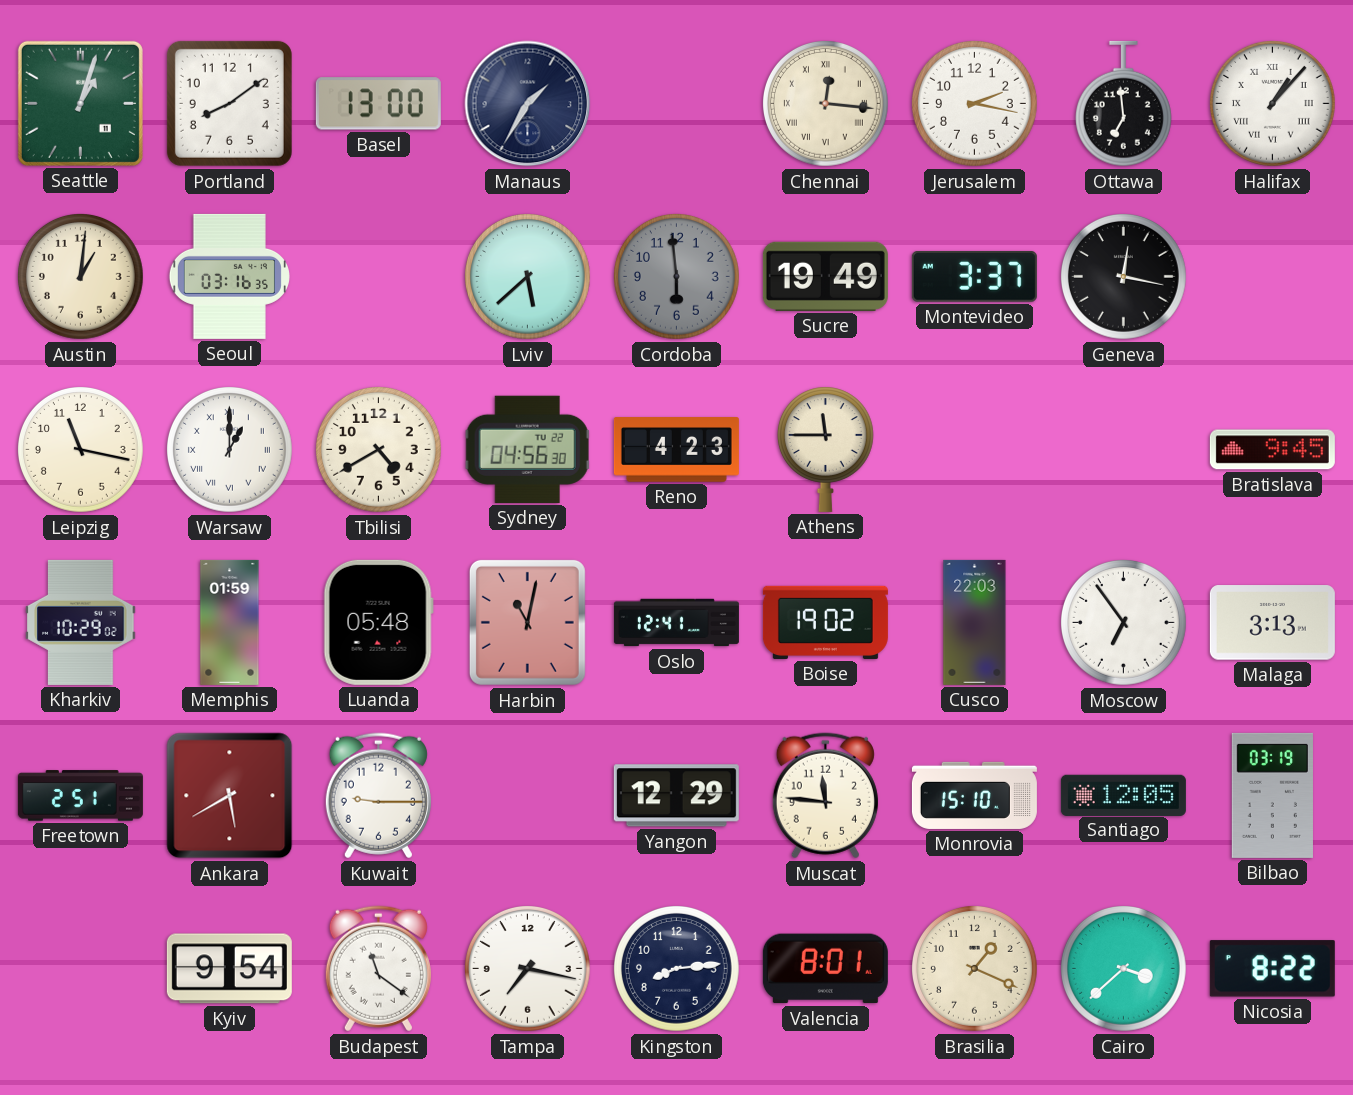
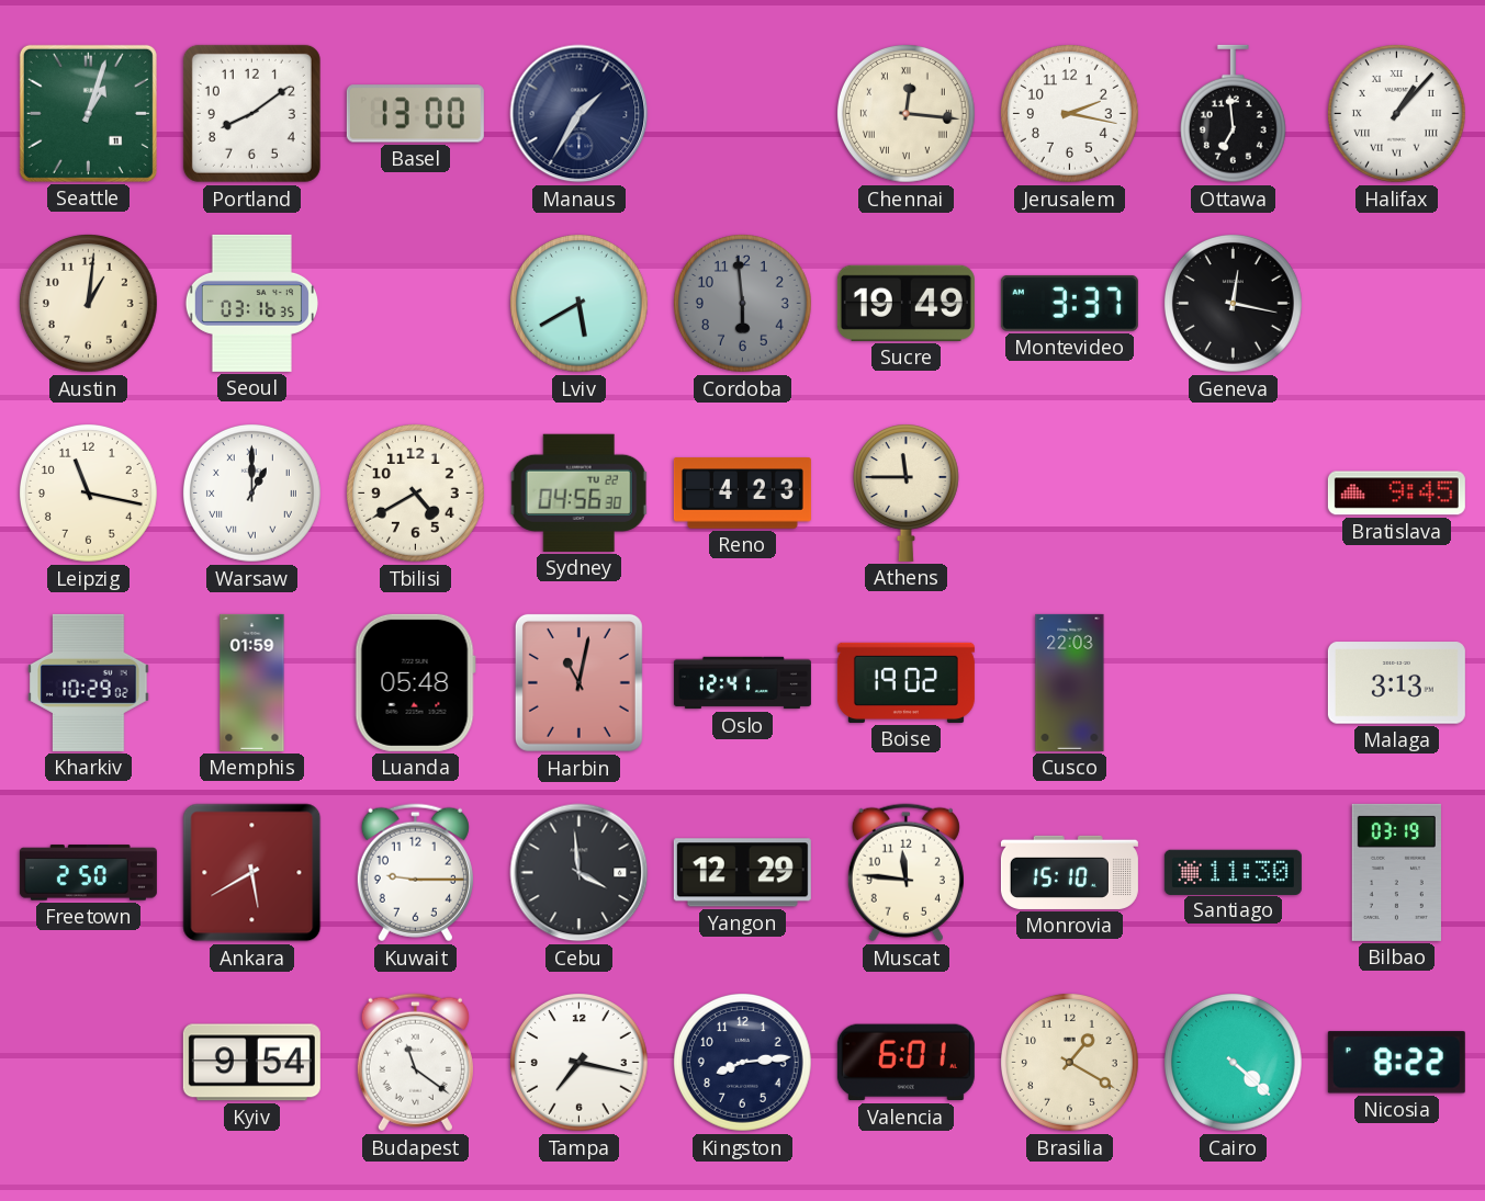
Lviv: 5:38 -> 5:40 (580, 304)
Moscow: 6:54 -> none (1124, 623)
Freetown: 2:51 -> 2:50 (88, 873)
Cebu: none -> 3:59 (580, 873)
Santiago: 12:05 -> 11:30 (1233, 872)
Valencia: 8:01 -> 6:01 (905, 1063)
Brasilia: 1:19 -> 1:20 (1070, 1063)
Cairo: 3:38 -> 4:22 (1234, 1063)
